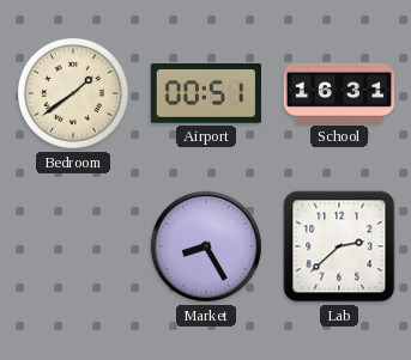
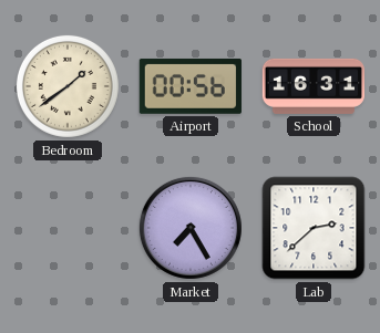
Airport: 00:51 -> 00:56 (191, 86)
Market: 8:25 -> 7:25 (191, 228)
